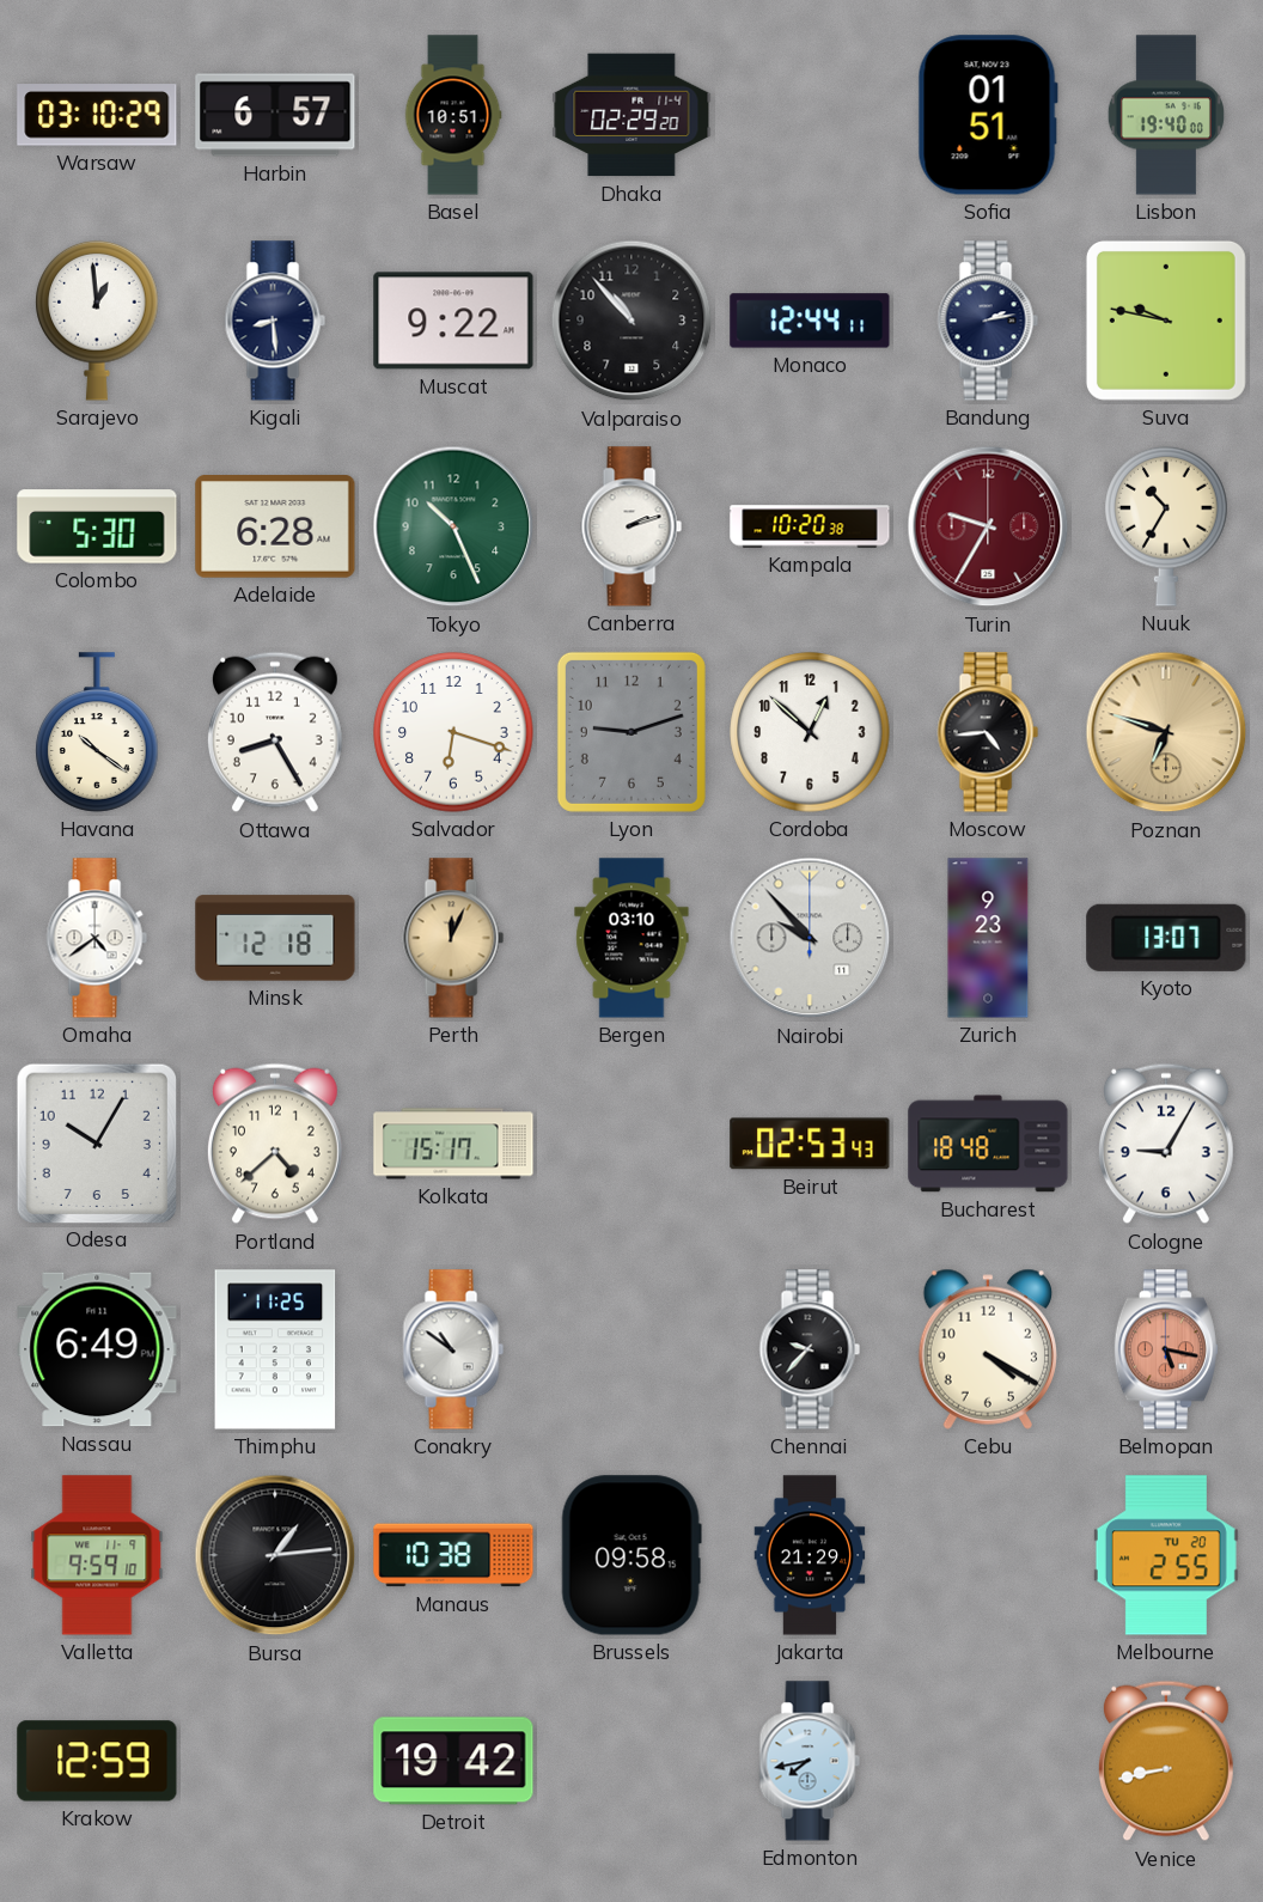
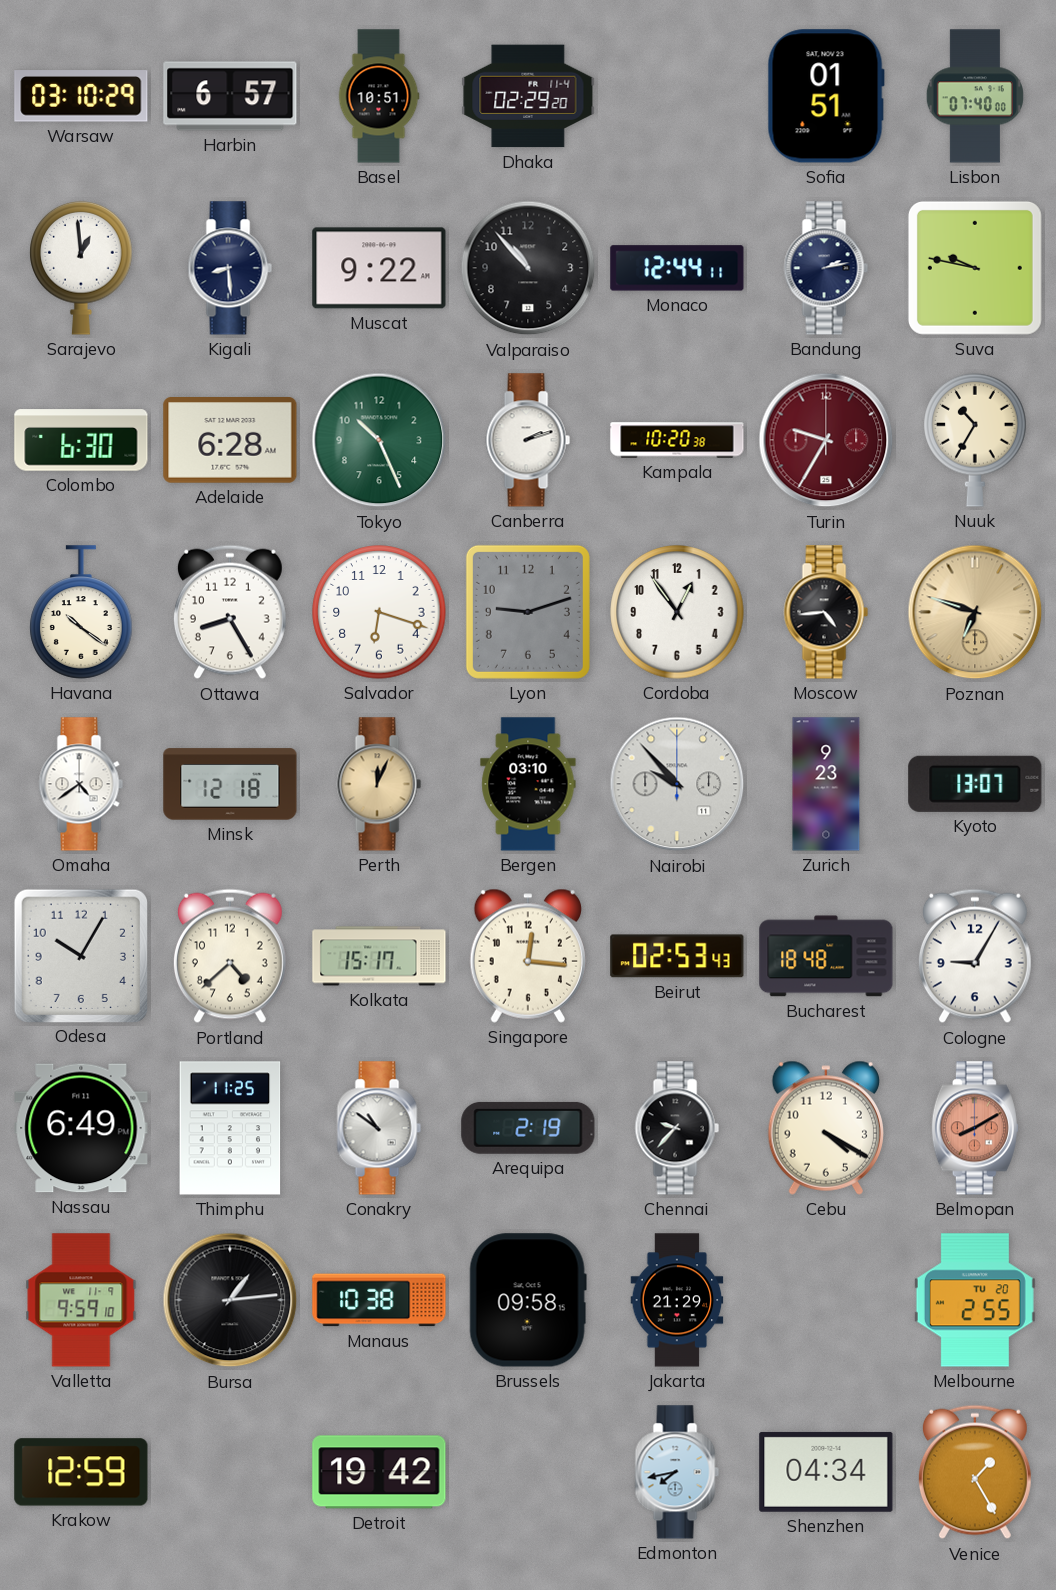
Lisbon: 19:40 -> 07:40 (975, 96)
Colombo: 5:30 -> 6:30 (81, 440)
Cordoba: 12:52 -> 12:54 (677, 612)
Singapore: none -> 12:16 (528, 956)
Arequipa: none -> 2:19 (528, 1128)
Belmopan: 5:17 -> 8:10 (975, 1128)
Shenzhen: none -> 04:34 (826, 1472)
Venice: 8:43 -> 1:25 (975, 1472)
